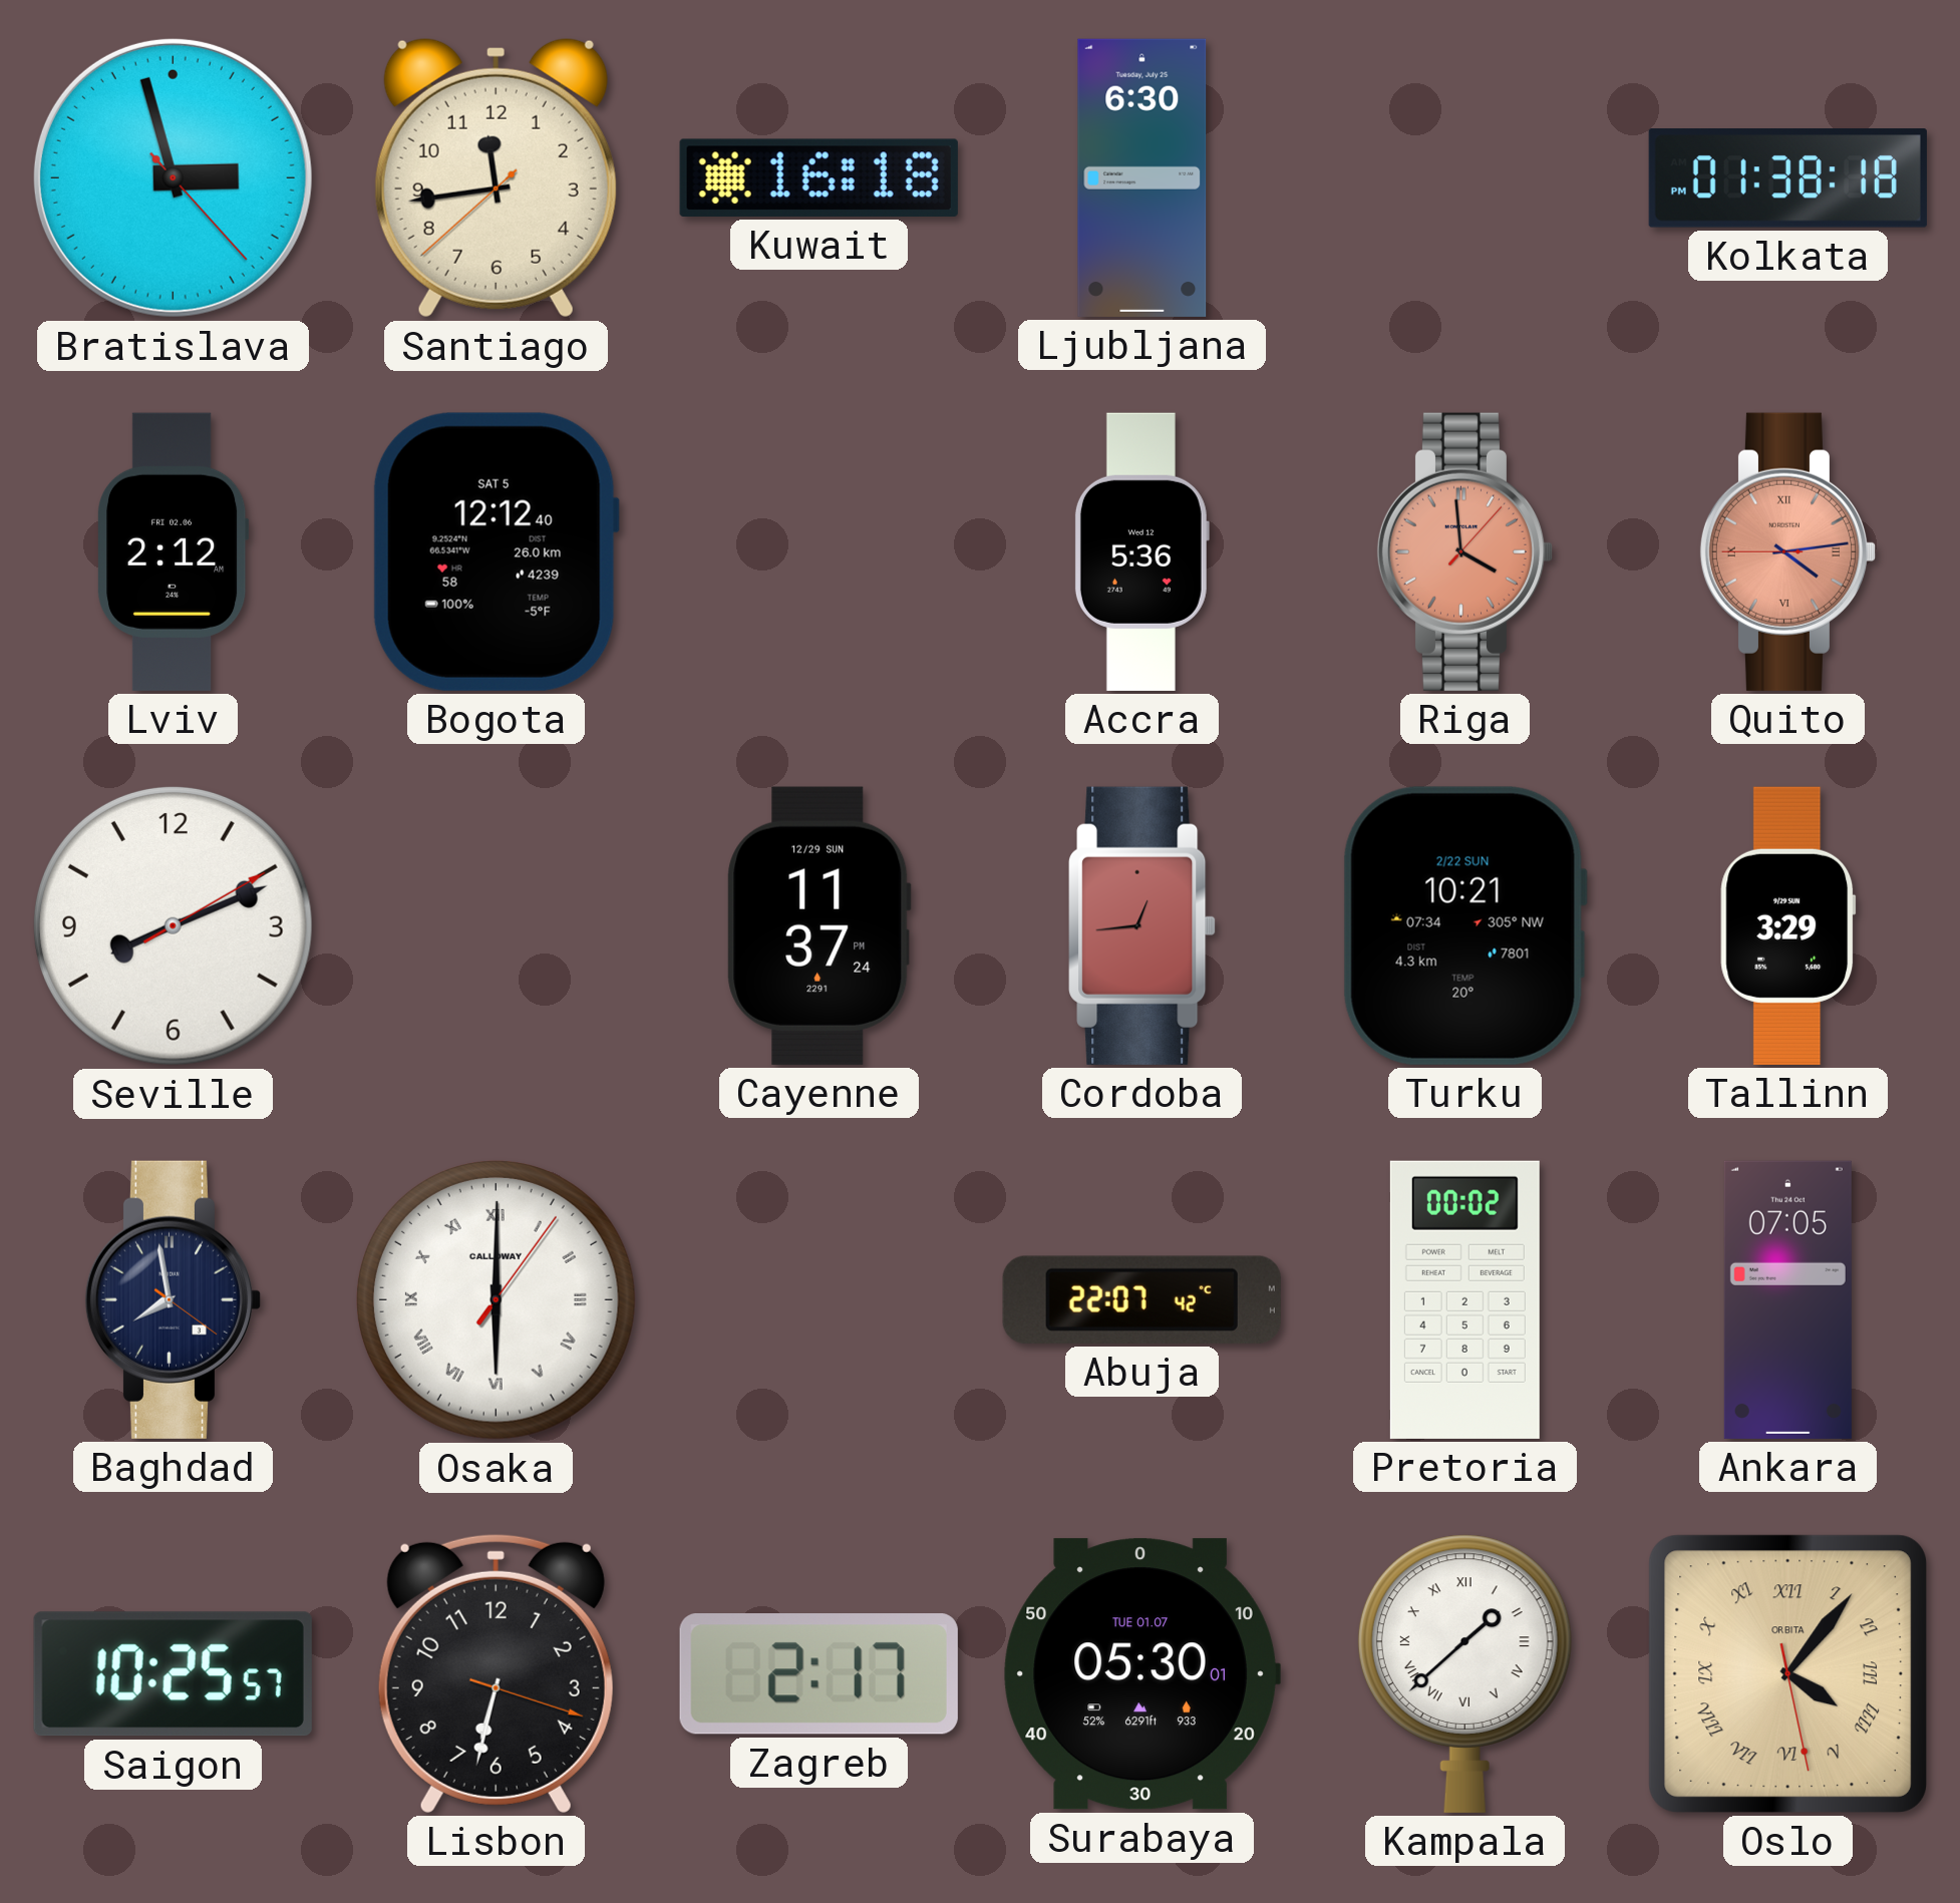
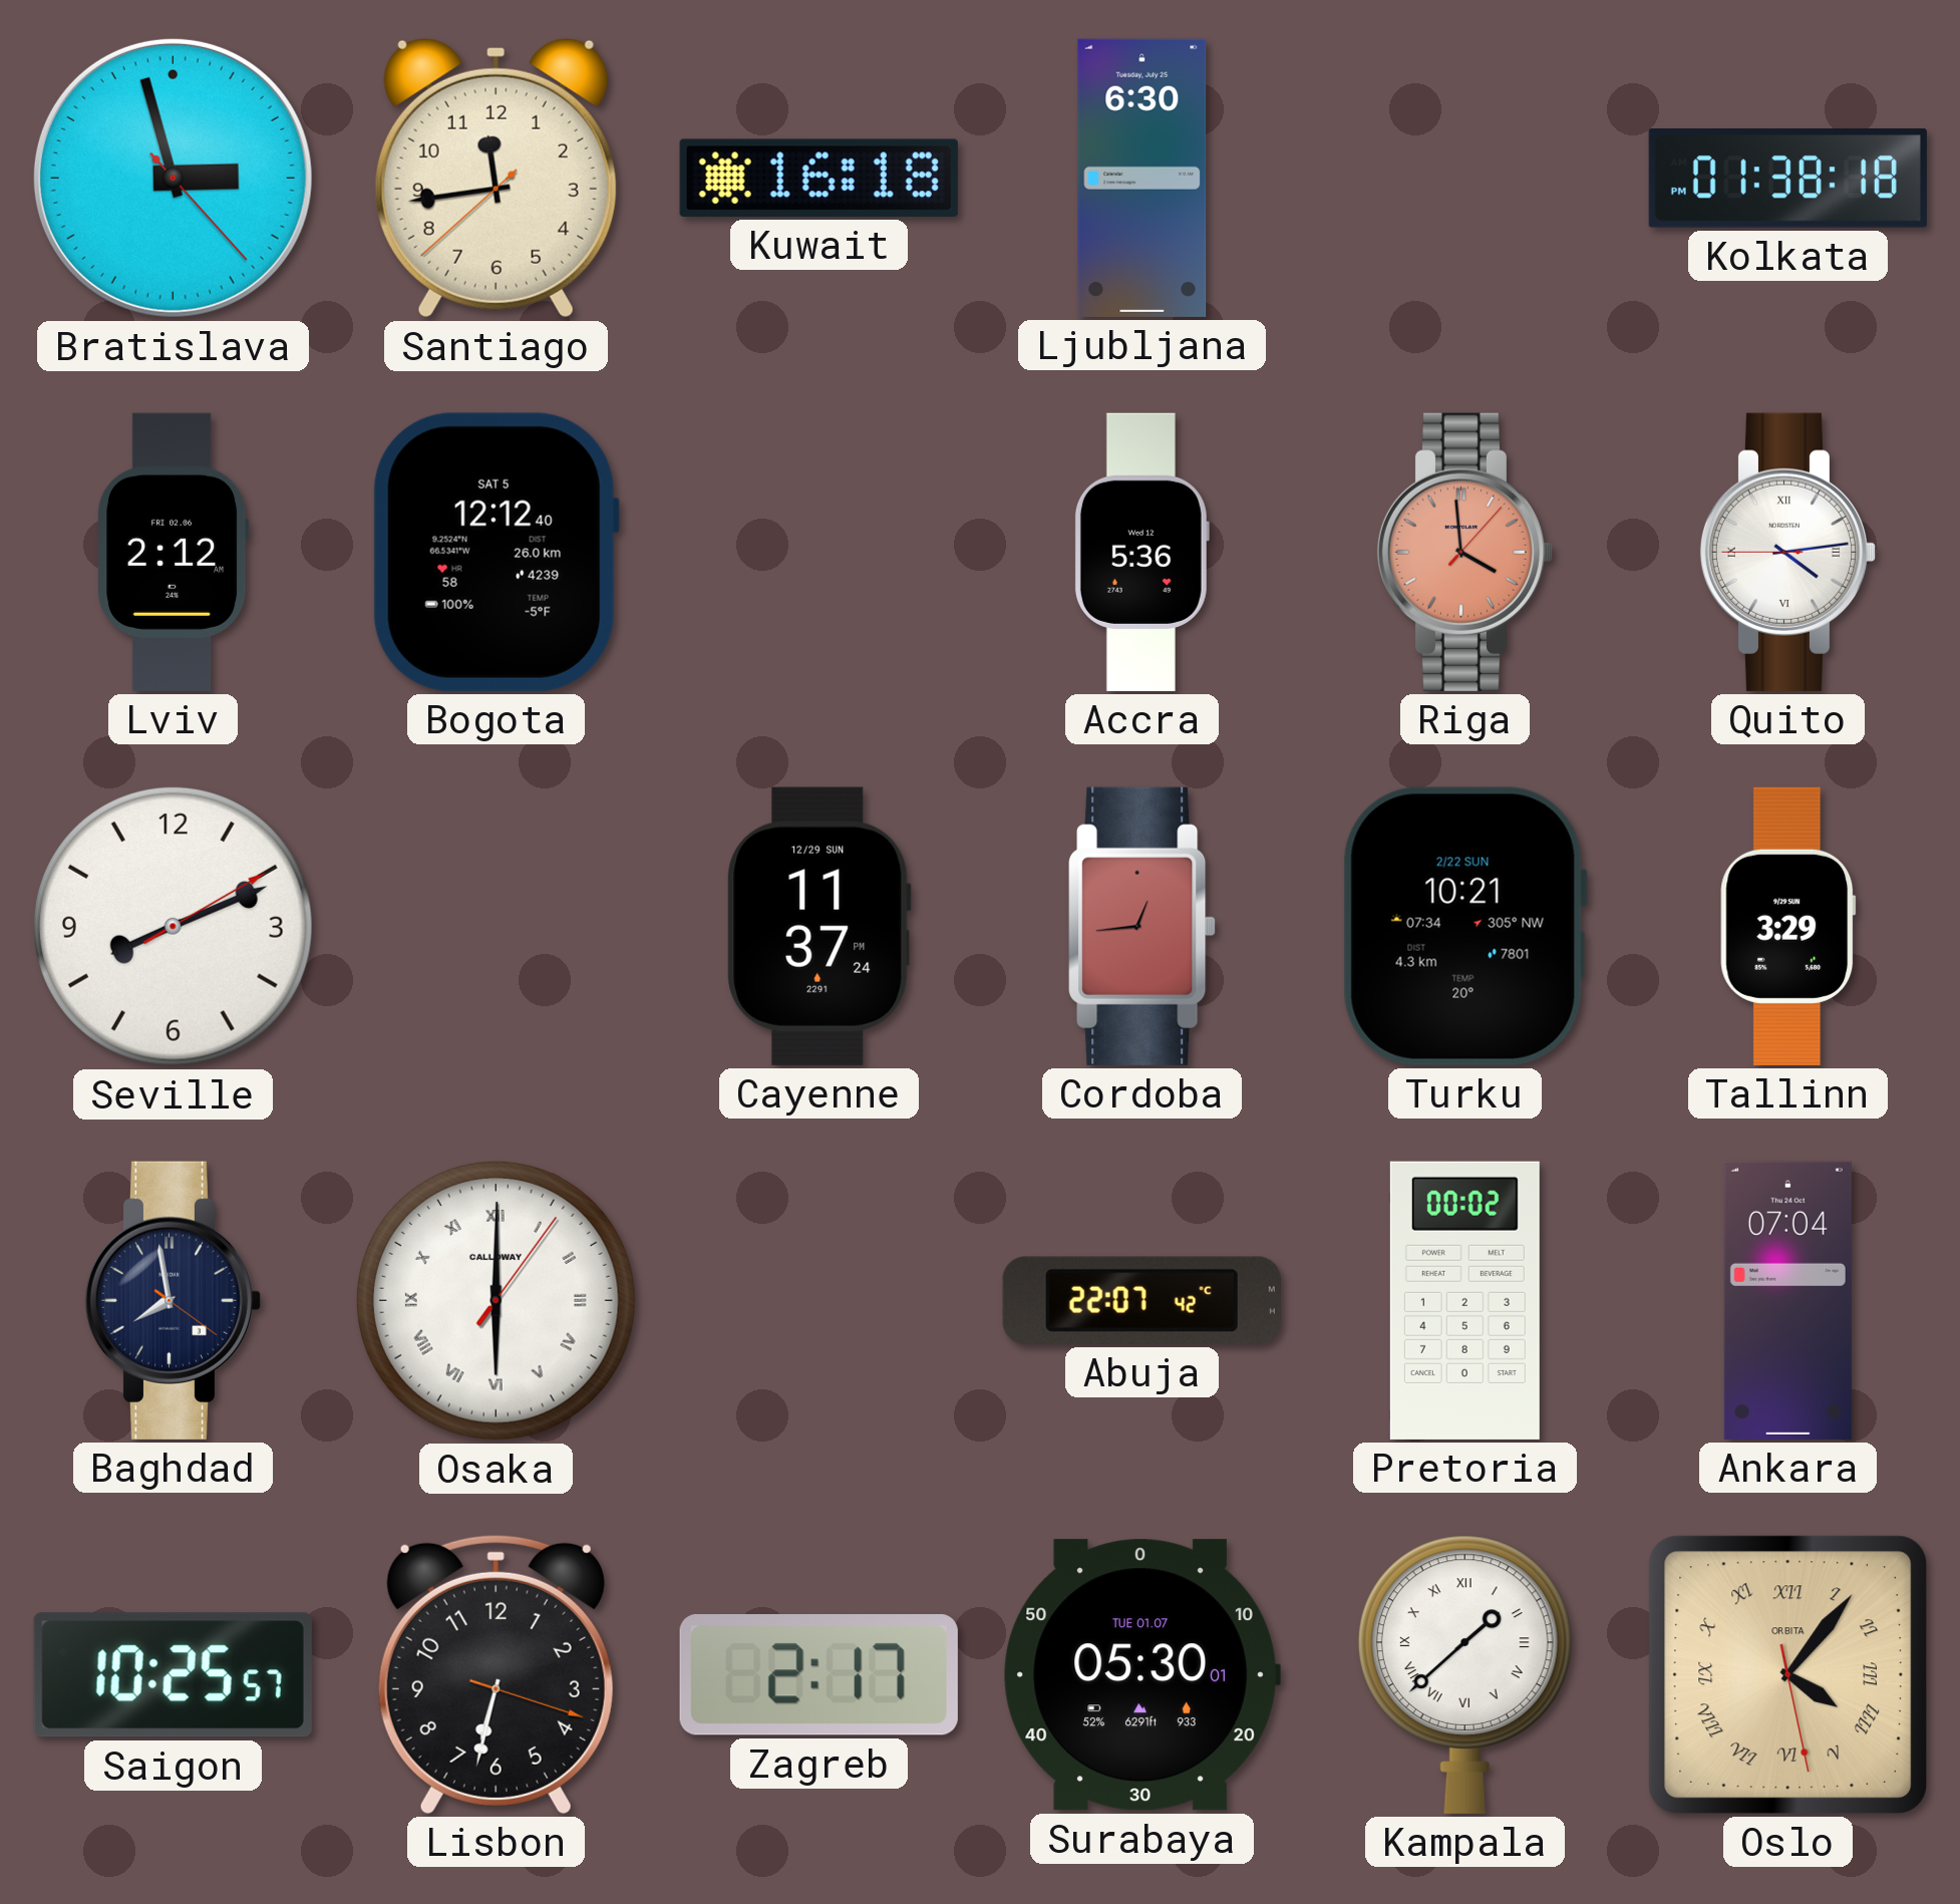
Quito dial: salmon -> white (1788, 552)
Ankara: 07:05 -> 07:04 (1787, 1300)
